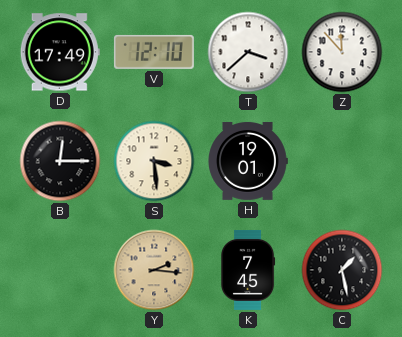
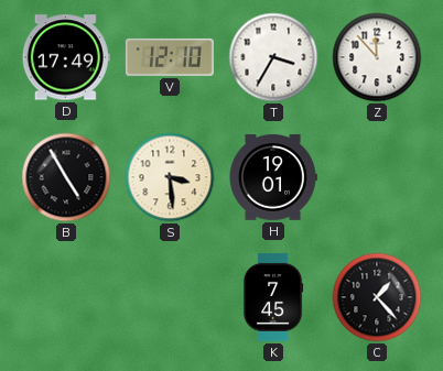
T: 3:38 -> 3:35 (273, 57)
B: 12:15 -> 4:55 (66, 177)
Y: 2:16 -> none (154, 270)
C: 1:28 -> 1:23 (377, 297)
